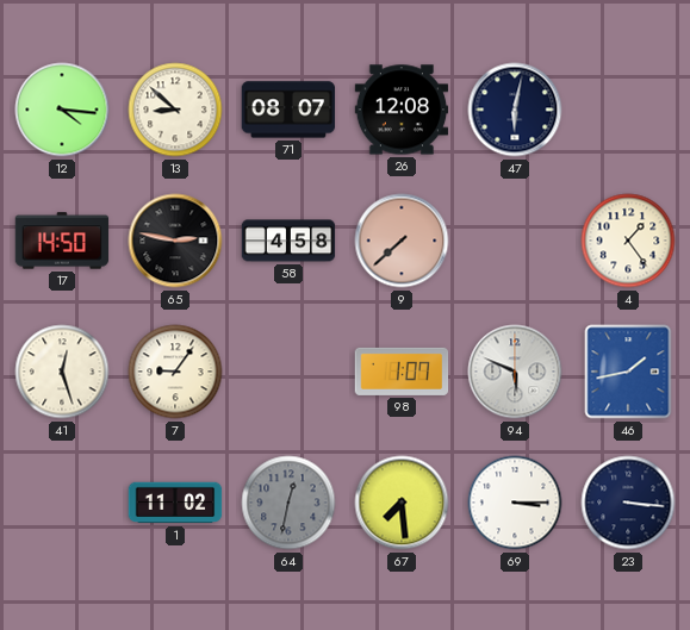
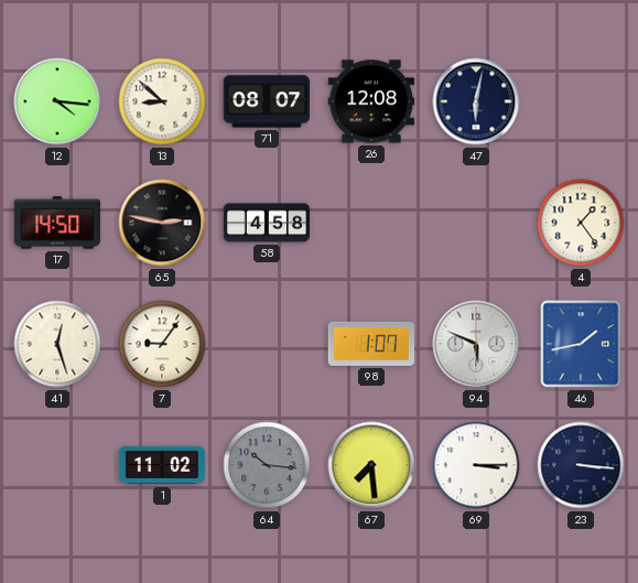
9: 7:38 -> none (402, 241)
64: 12:32 -> 10:16 (267, 465)
